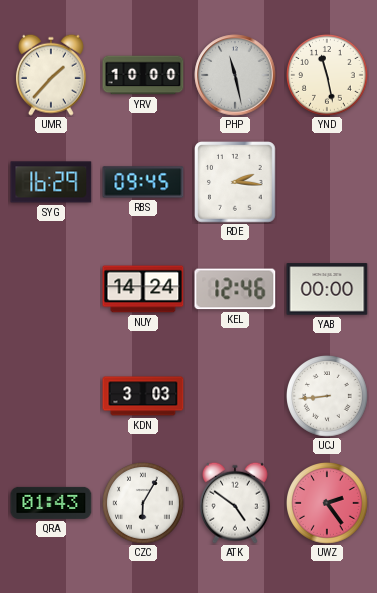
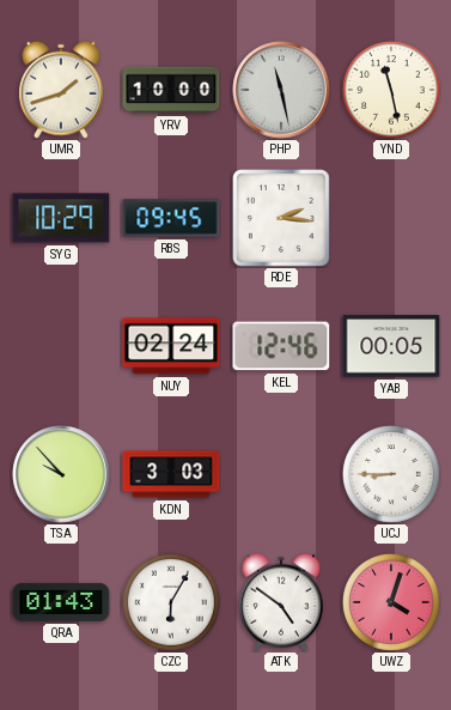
UMR: 1:37 -> 1:42 (61, 90)
SYG: 16:29 -> 10:29 (61, 218)
NUY: 14:24 -> 02:24 (171, 346)
YAB: 00:00 -> 00:05 (391, 346)
TSA: none -> 9:53 (61, 474)
UCJ: 8:44 -> 8:45 (391, 474)
UWZ: 2:24 -> 4:03 (391, 602)
